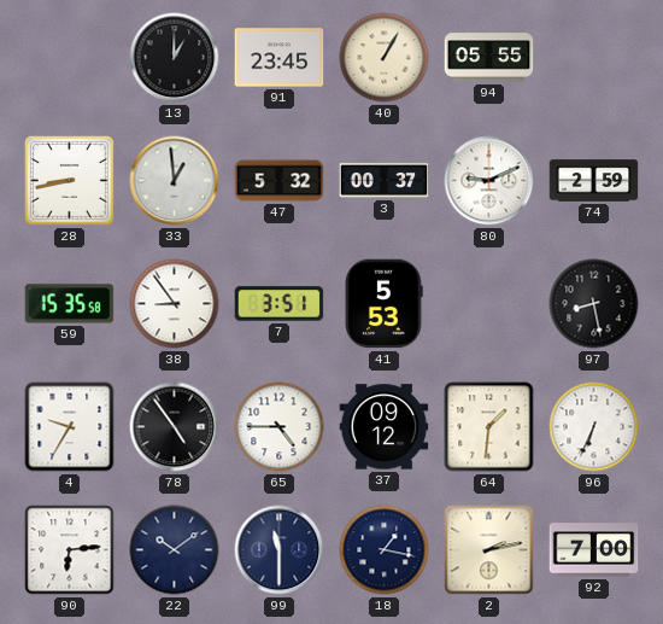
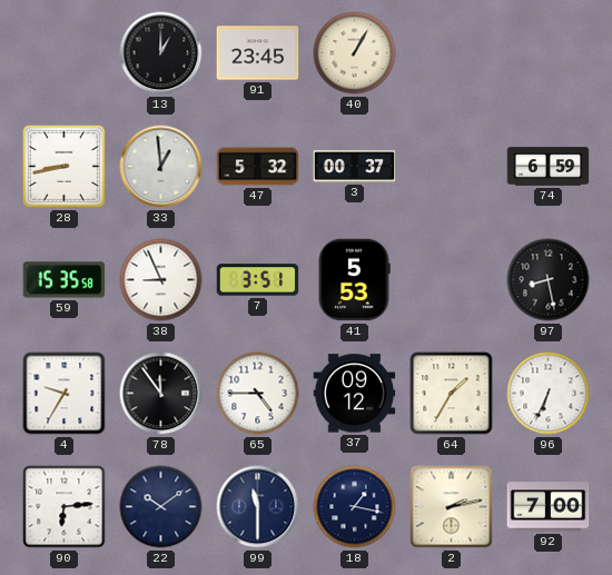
94: 05:55 -> none (489, 58)
80: 9:11 -> none (489, 181)
74: 2:59 -> 6:59 (549, 167)
38: 8:54 -> 8:56 (161, 280)
78: 4:54 -> 11:54 (161, 394)
64: 1:31 -> 1:35 (452, 394)
